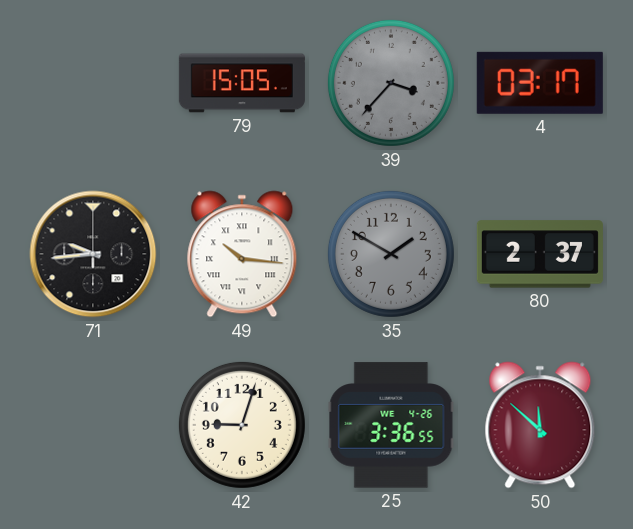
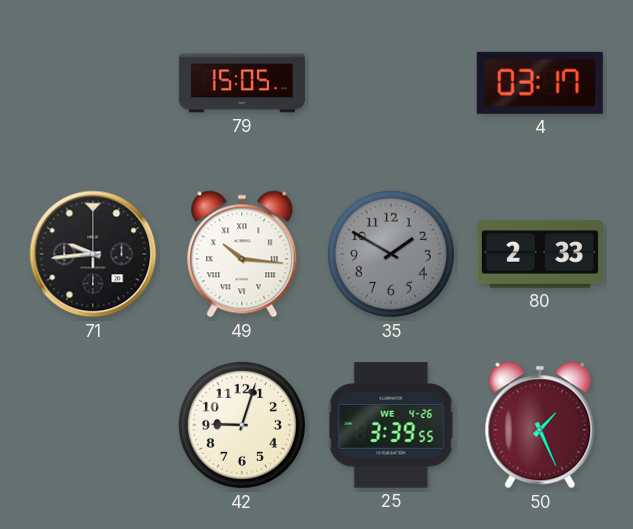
39: 3:37 -> none (391, 83)
80: 2:37 -> 2:33 (540, 254)
25: 3:36 -> 3:39 (391, 425)
50: 11:52 -> 1:26 (540, 425)
